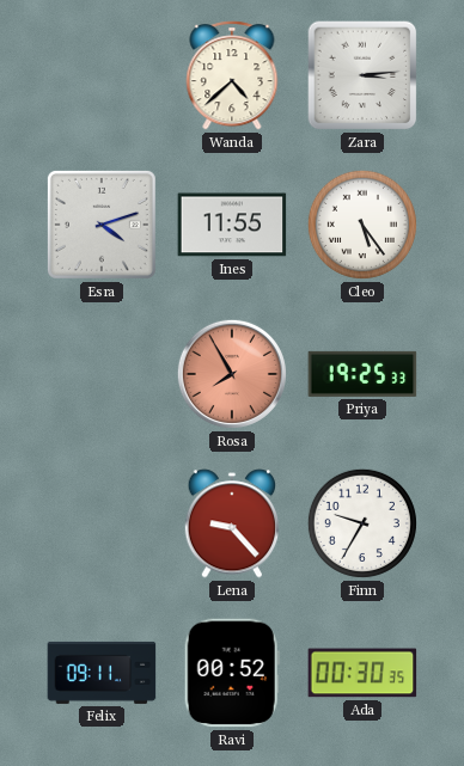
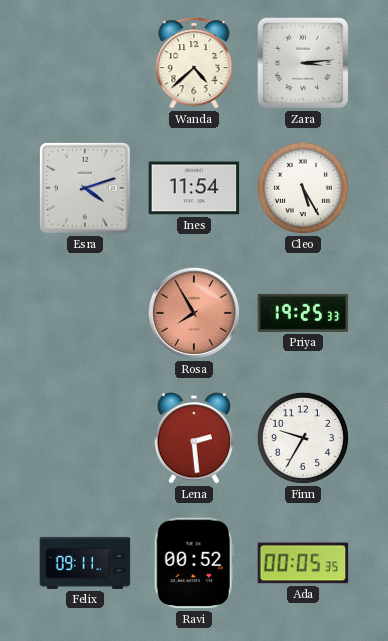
Ines: 11:55 -> 11:54 (194, 188)
Cleo: 5:24 -> 5:25 (303, 188)
Lena: 9:23 -> 2:29 (194, 438)
Ada: 00:30 -> 00:05 (303, 563)
